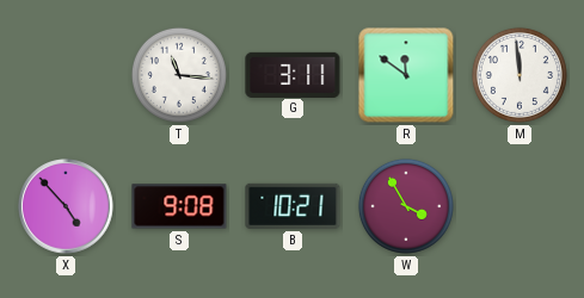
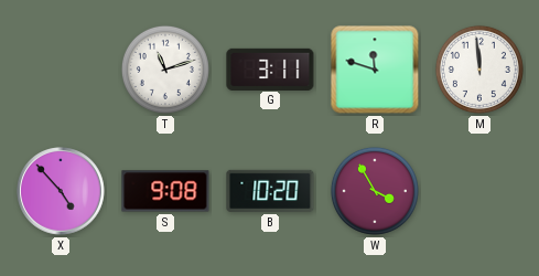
T: 11:16 -> 11:12 (165, 70)
R: 11:51 -> 11:48 (375, 70)
B: 10:21 -> 10:20 (270, 191)
